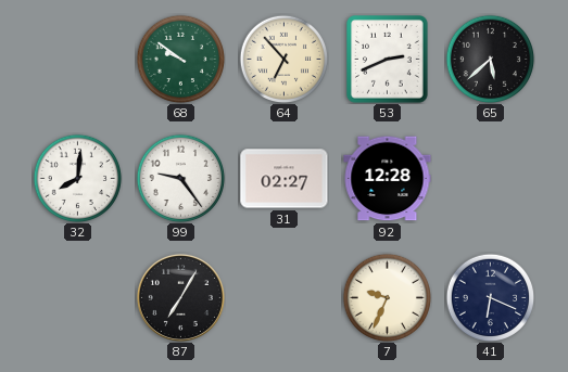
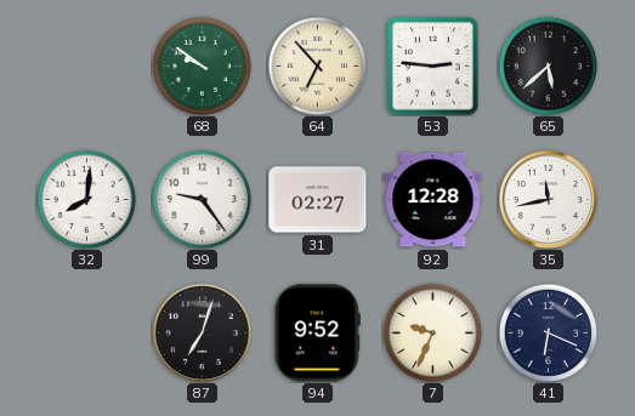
53: 2:41 -> 2:46 (433, 67)
35: none -> 11:43 (548, 199)
87: 7:05 -> 7:03 (202, 332)
94: none -> 9:52 (317, 334)
